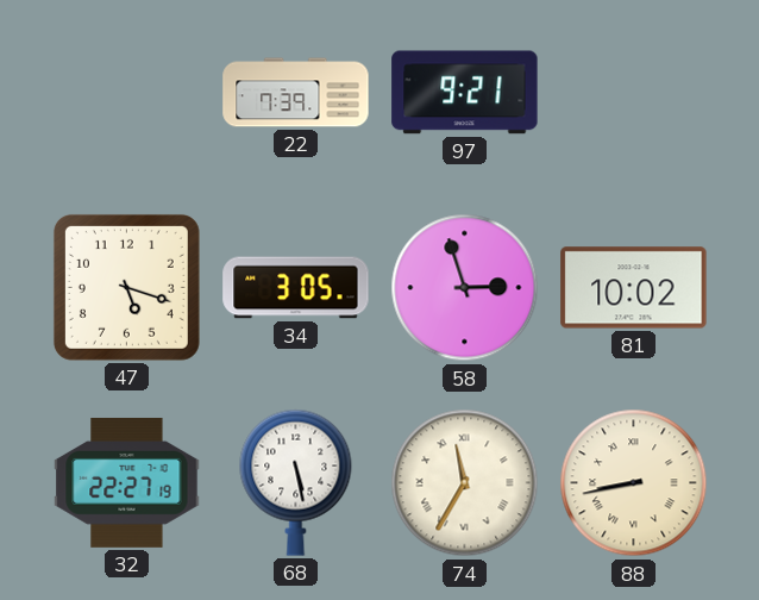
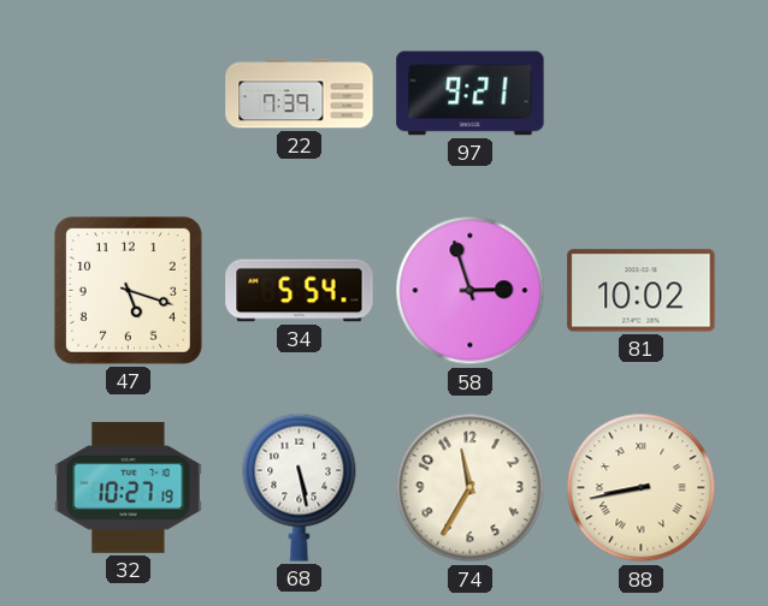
34: 3:05 -> 5:54 (300, 291)
32: 22:27 -> 10:27 (129, 487)
74 numerals: Roman -> Arabic (471, 488)
